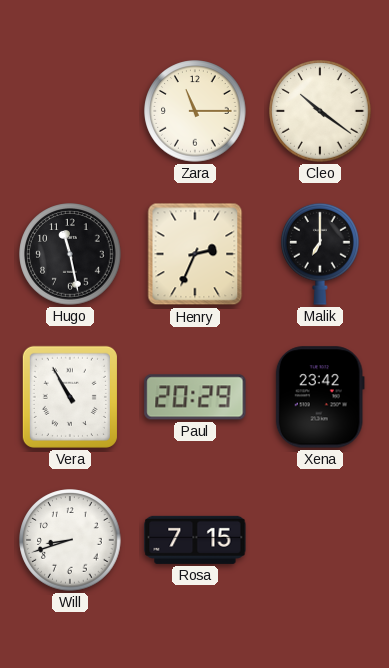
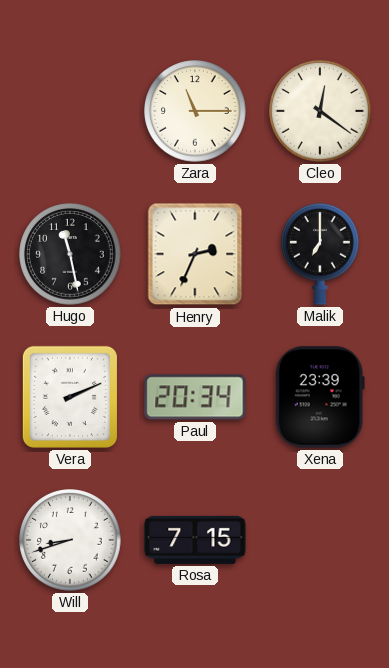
Cleo: 10:21 -> 12:21 (320, 111)
Vera: 10:55 -> 2:11 (70, 397)
Paul: 20:29 -> 20:34 (195, 397)
Xena: 23:42 -> 23:39 (320, 397)
